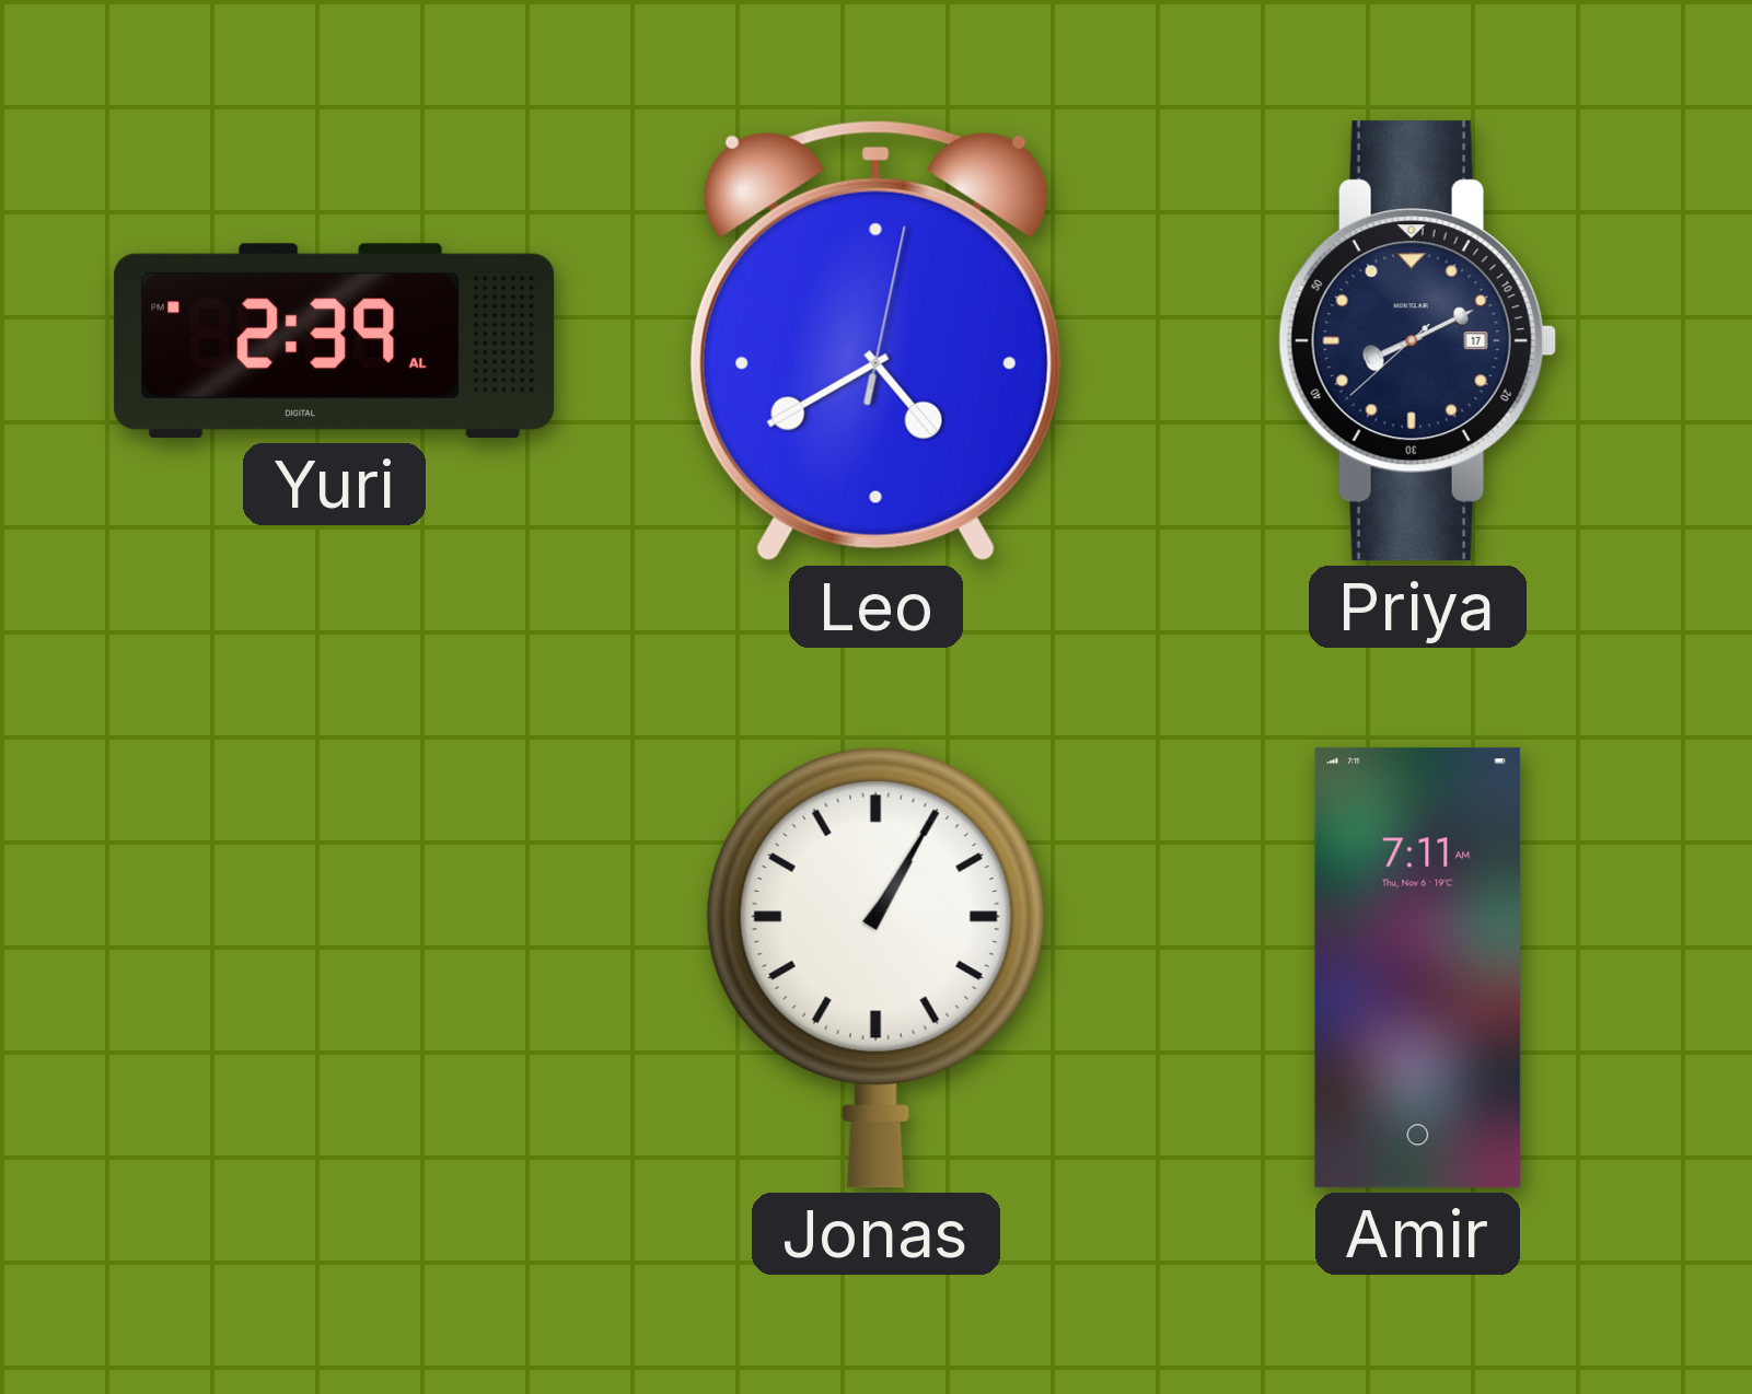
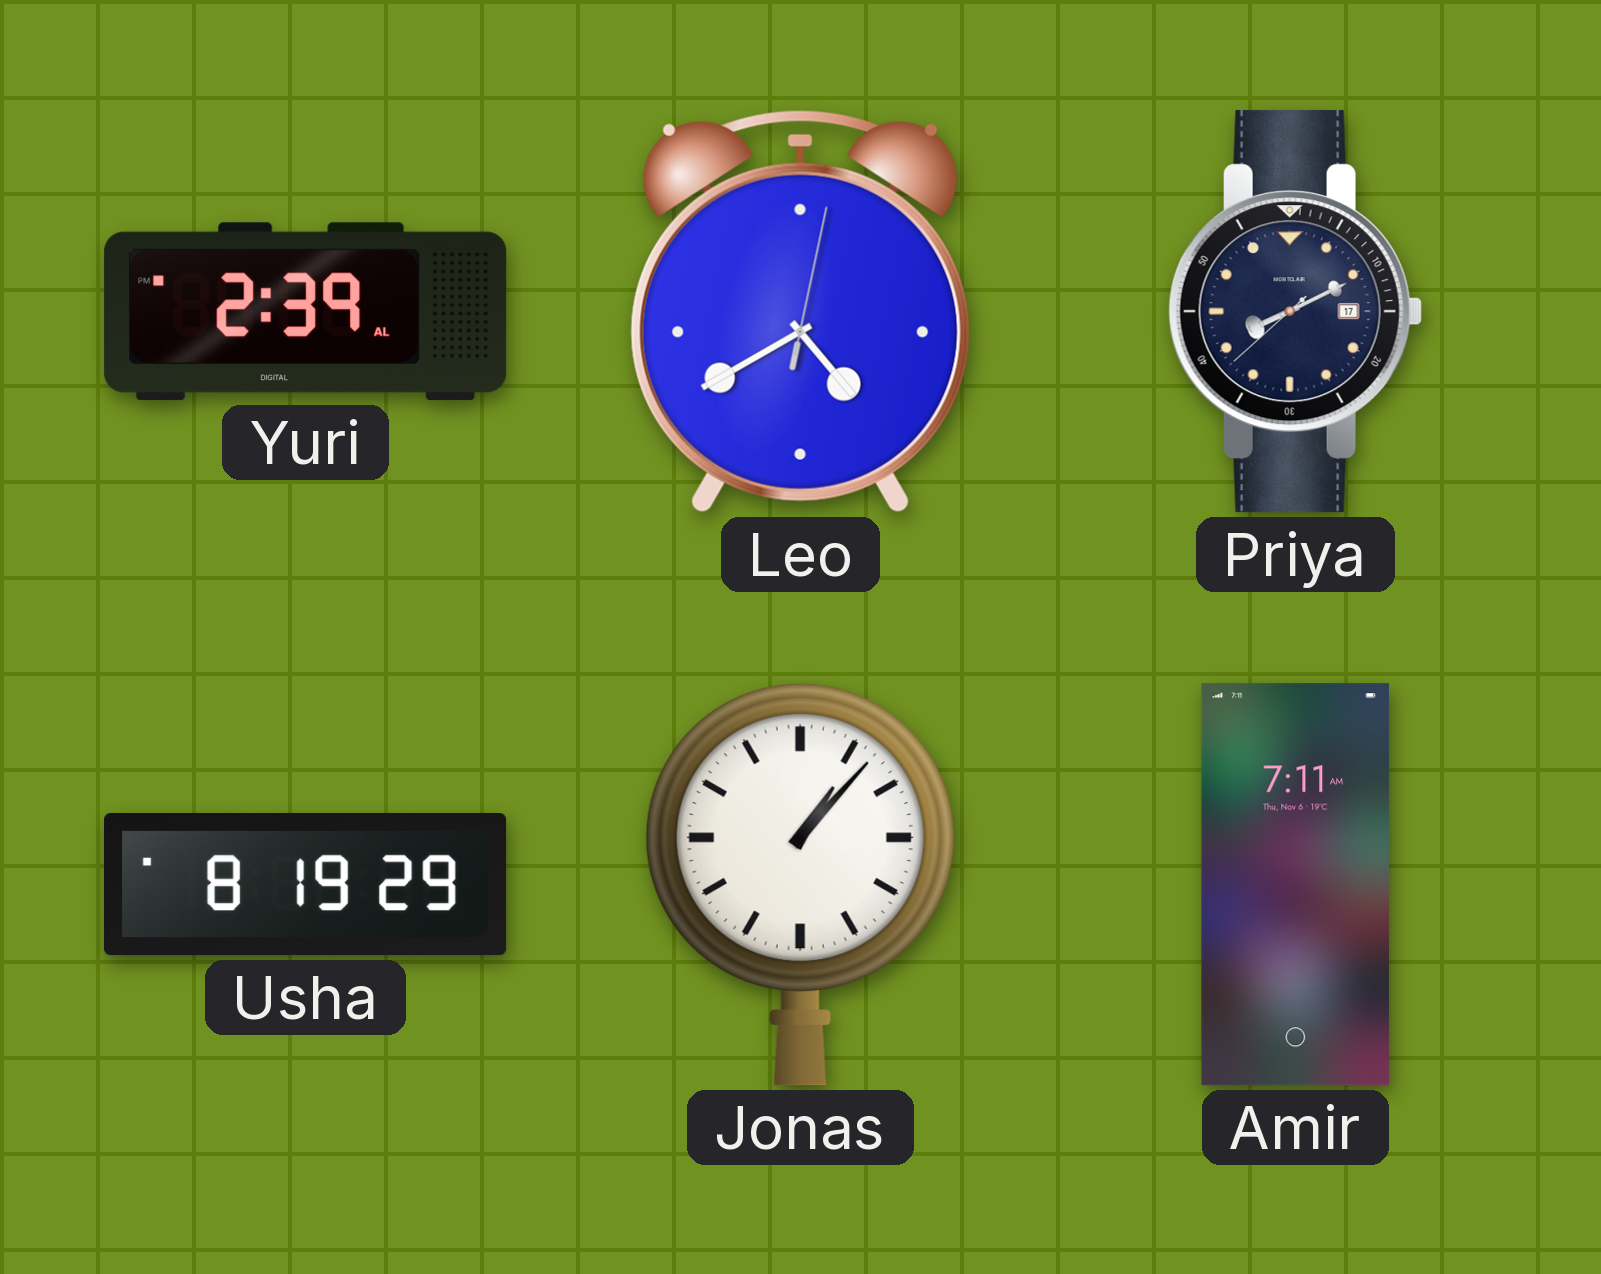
Usha: none -> 8:19 (306, 885)
Jonas: 1:05 -> 1:07 (800, 885)
